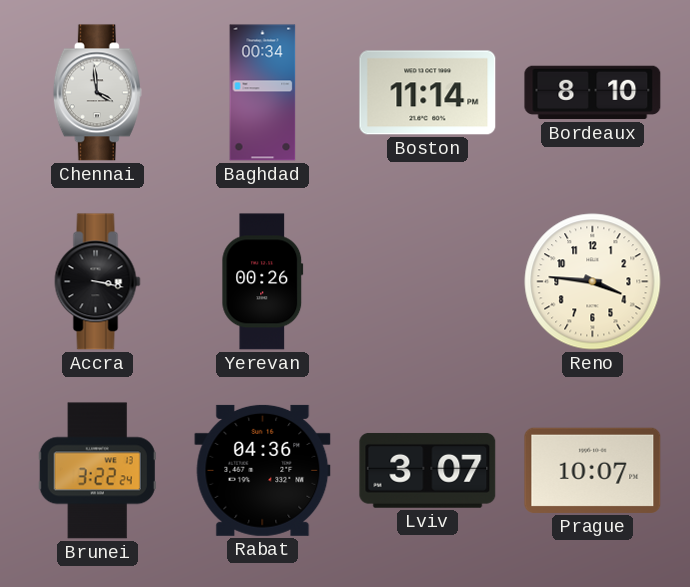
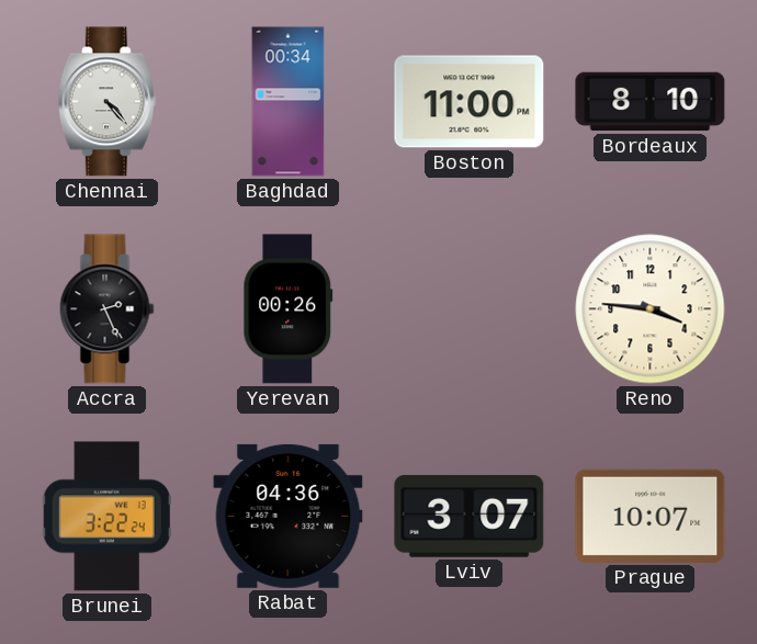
Chennai: 3:59 -> 4:23 (106, 102)
Boston: 11:14 -> 11:00 (470, 102)
Accra: 3:17 -> 2:26 (108, 309)
